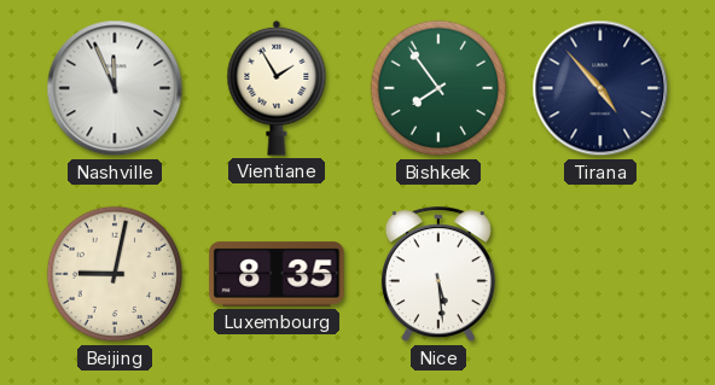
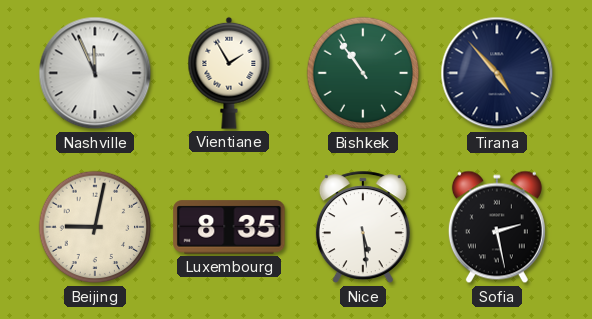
Bishkek: 7:54 -> 10:54 (363, 73)
Sofia: none -> 2:28 (497, 227)
